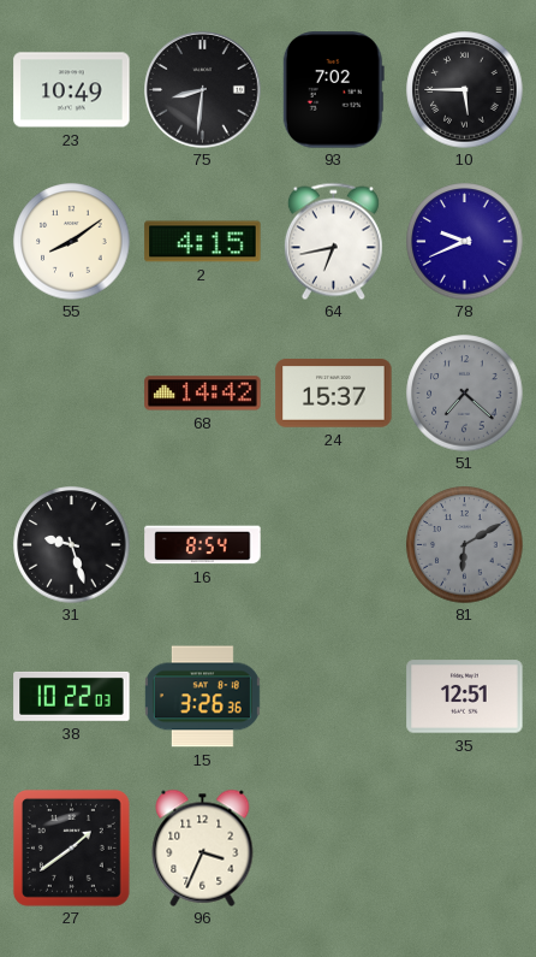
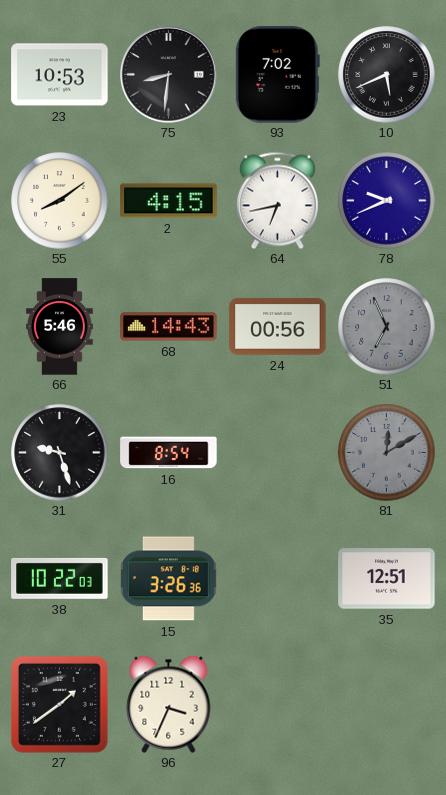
23: 10:49 -> 10:53 (60, 75)
10: 5:45 -> 5:41 (387, 75)
66: none -> 5:46 (60, 327)
68: 14:42 -> 14:43 (169, 327)
24: 15:37 -> 00:56 (278, 327)
51: 7:22 -> 6:56 (387, 327)
81: 6:10 -> 12:10 (387, 453)
